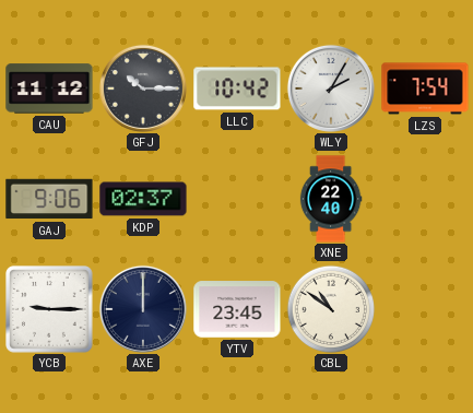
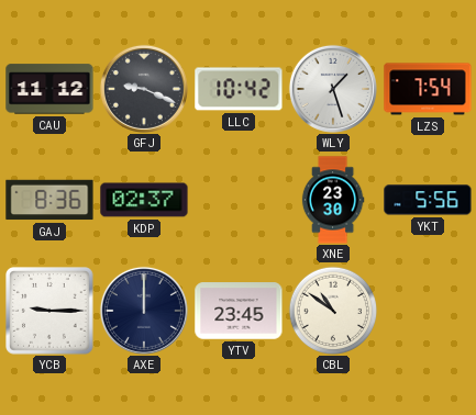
GFJ: 10:15 -> 9:19 (144, 89)
WLY: 2:05 -> 1:27 (333, 89)
GAJ: 9:06 -> 8:36 (49, 200)
XNE: 22:40 -> 23:30 (333, 200)
YKT: none -> 5:56 (428, 200)
